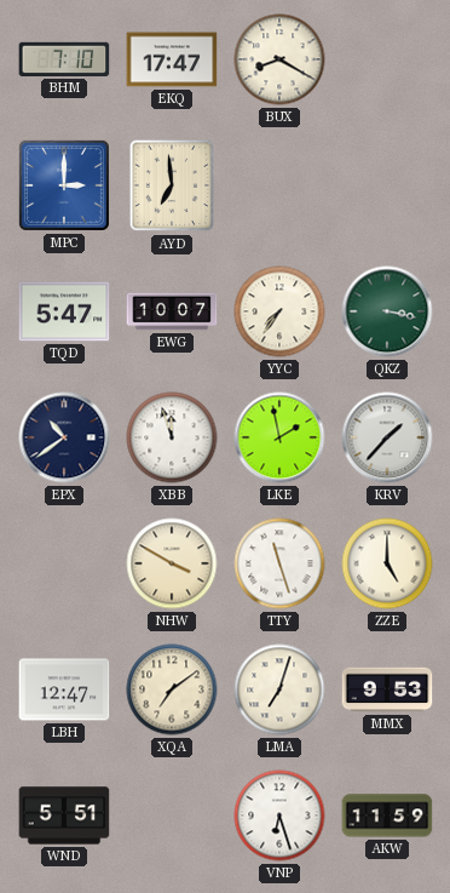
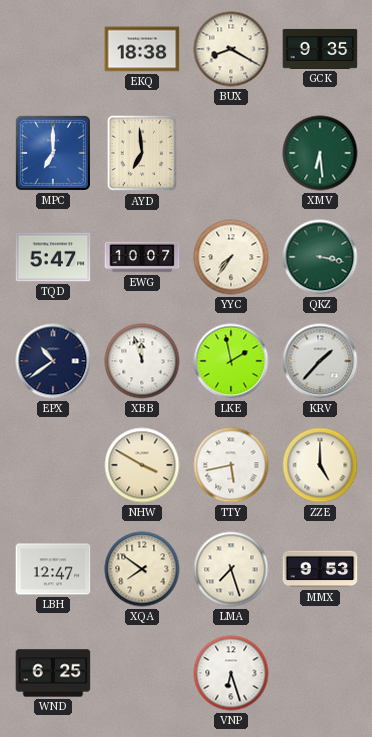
BHM: 7:10 -> none (64, 59)
EKQ: 17:47 -> 18:38 (142, 49)
GCK: none -> 9:35 (320, 49)
MPC: 3:00 -> 7:00 (53, 153)
XMV: none -> 6:29 (320, 153)
TTY: 11:27 -> 5:43 (231, 465)
XQA: 7:09 -> 7:51 (142, 569)
LMA: 7:03 -> 7:27 (231, 569)
WND: 5:51 -> 6:25 (53, 673)
AKW: 11:59 -> none (387, 815)
